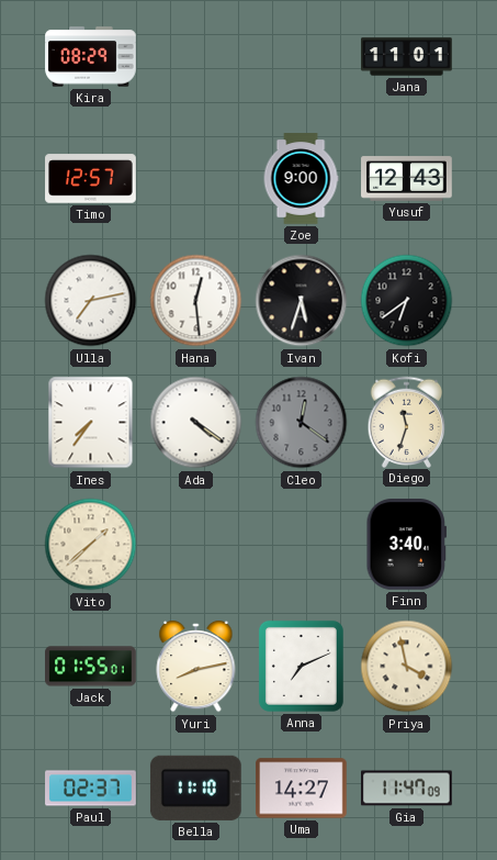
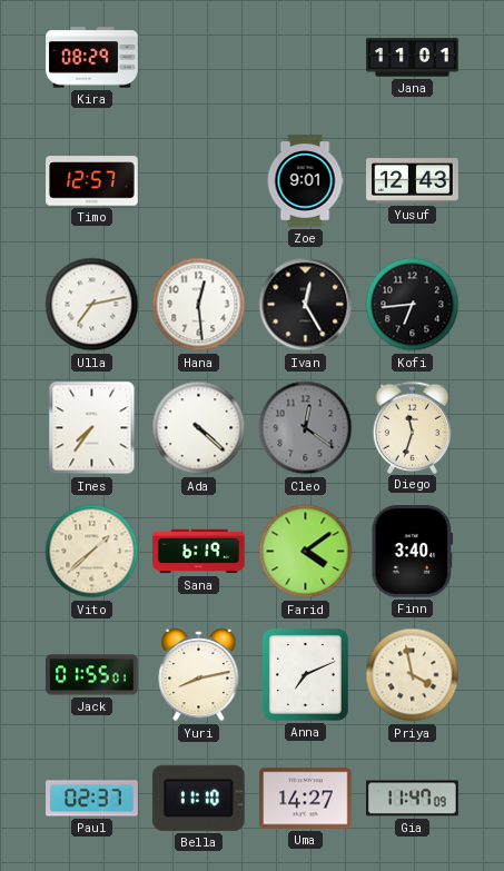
Zoe: 9:00 -> 9:01 (305, 181)
Ivan: 5:33 -> 12:25 (306, 305)
Kofi: 6:39 -> 6:44 (413, 305)
Ada: 4:21 -> 4:22 (199, 428)
Sana: none -> 6:19 (199, 552)
Farid: none -> 4:09 (306, 552)
